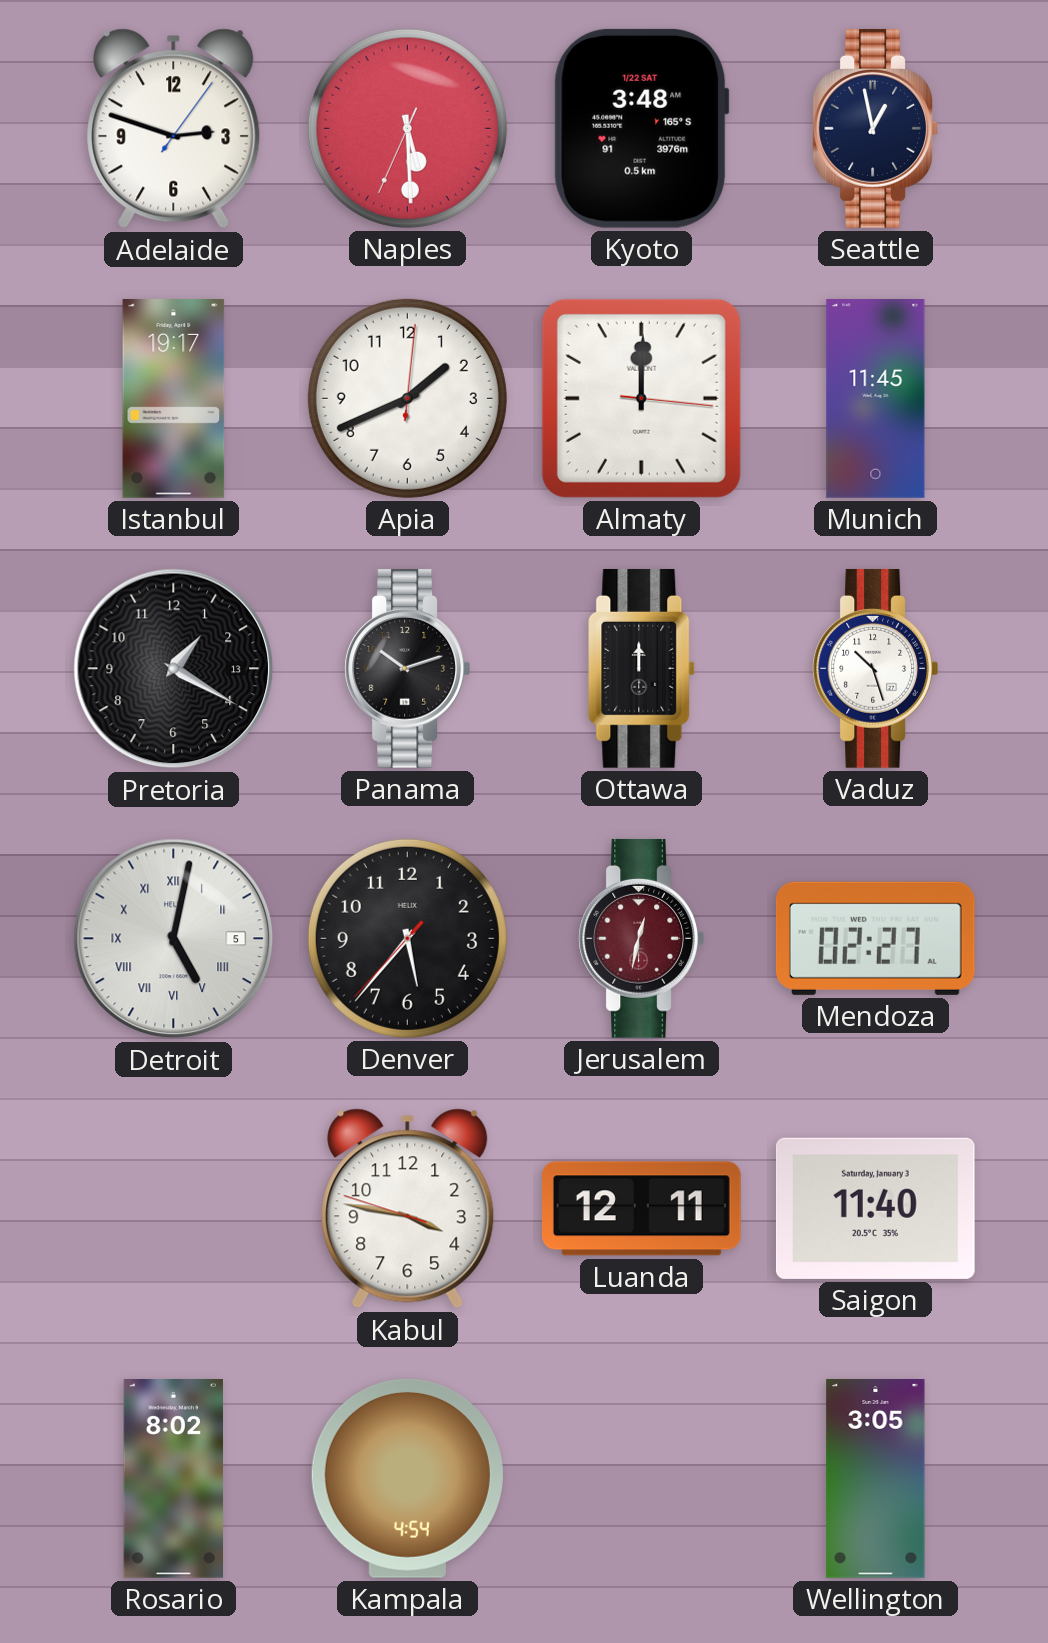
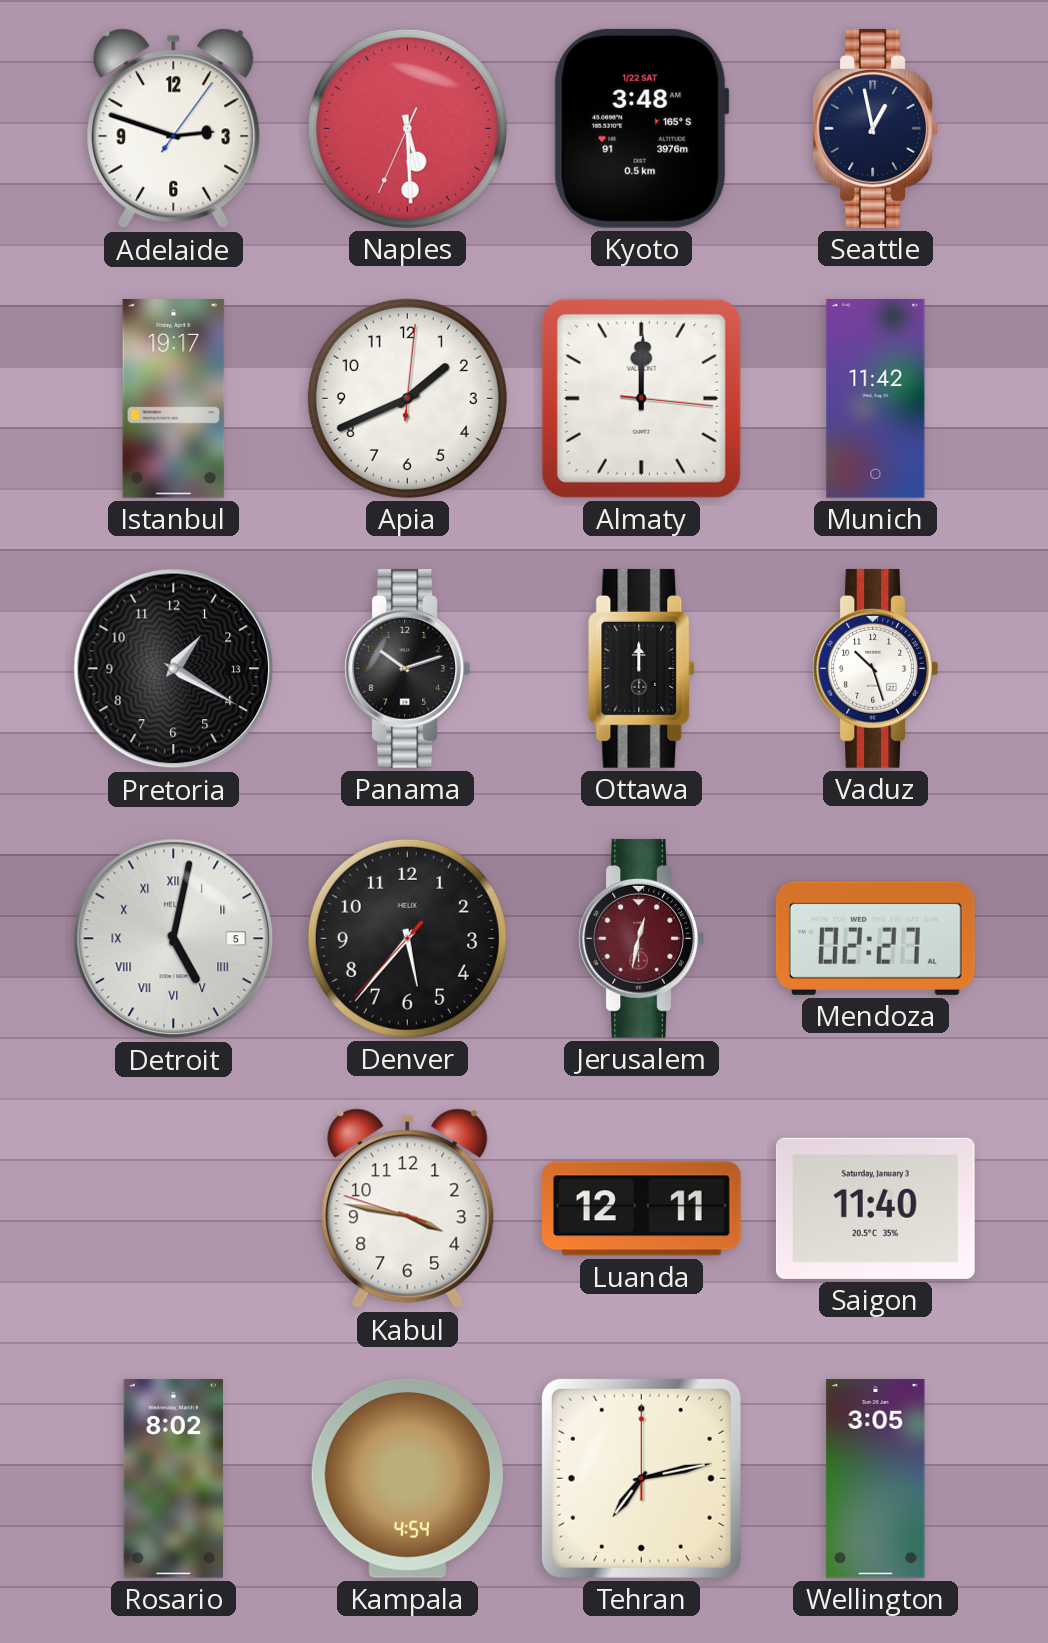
Munich: 11:45 -> 11:42 (876, 399)
Tehran: none -> 7:13 (641, 1478)
